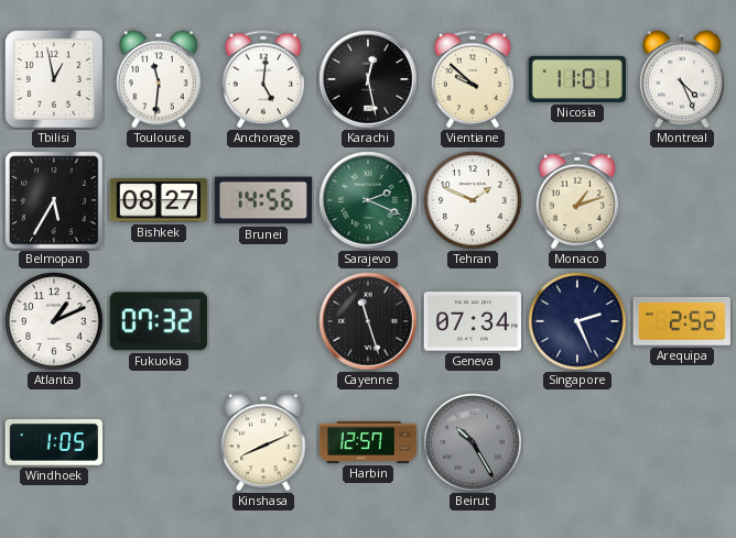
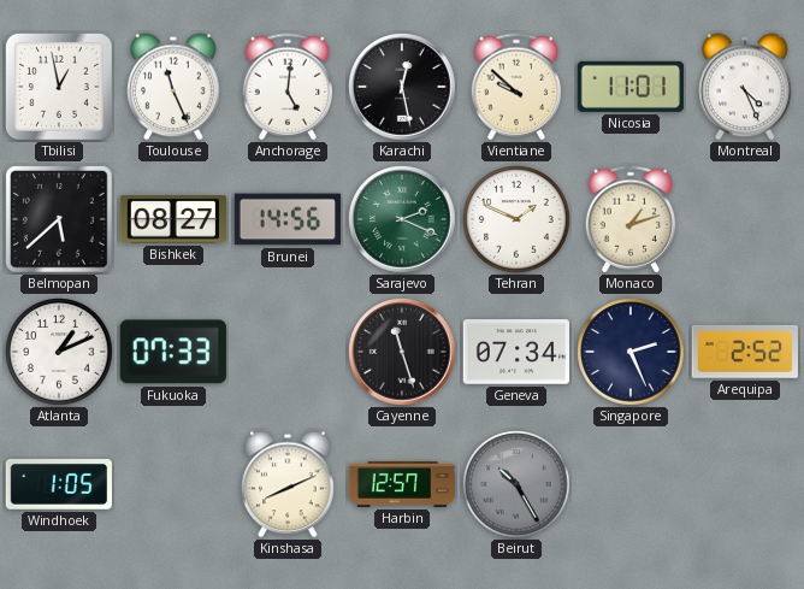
Toulouse: 11:31 -> 11:26 (173, 87)
Belmopan: 5:35 -> 5:38 (59, 219)
Fukuoka: 07:32 -> 07:33 (173, 352)
